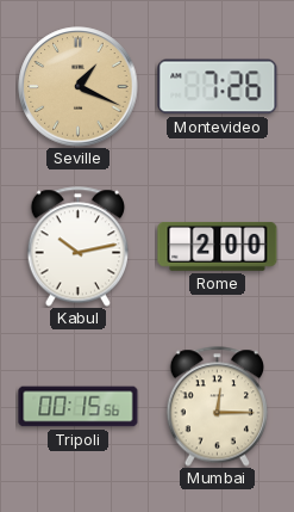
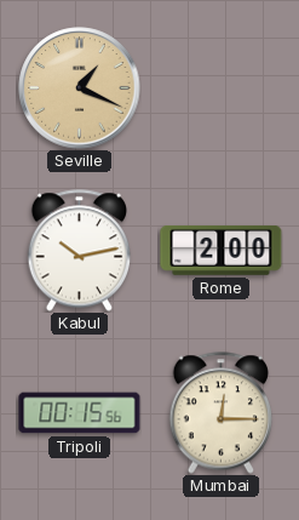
Montevideo: 7:26 -> none (218, 87)
